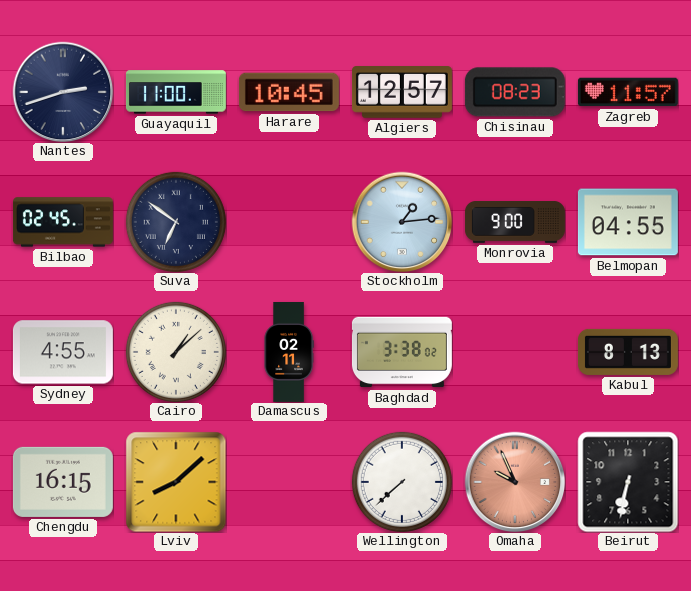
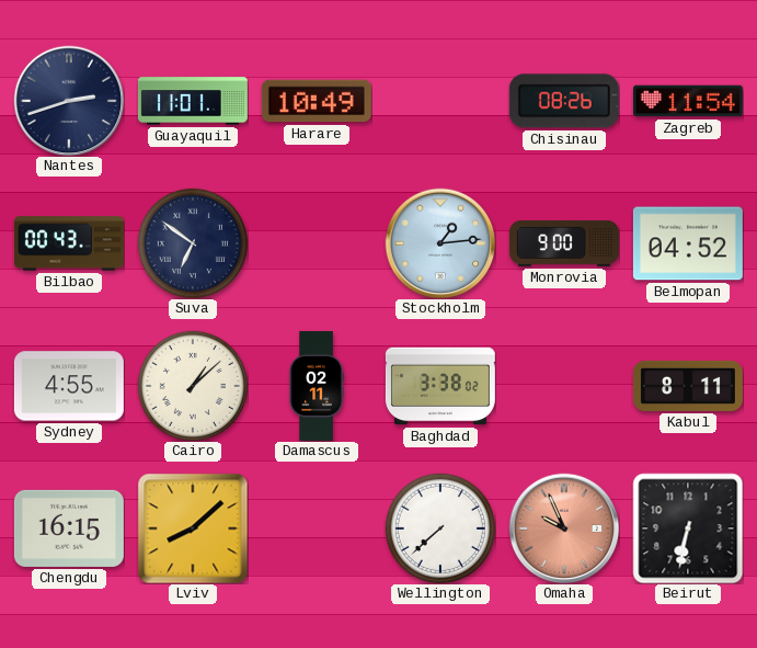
Guayaquil: 11:00 -> 11:01 (193, 101)
Harare: 10:45 -> 10:49 (317, 101)
Algiers: 12:57 -> none (402, 92)
Chisinau: 08:23 -> 08:26 (564, 101)
Zagreb: 11:57 -> 11:54 (688, 101)
Bilbao: 02:45 -> 00:43 (69, 243)
Belmopan: 04:55 -> 04:52 (688, 243)
Kabul: 8:13 -> 8:11 (688, 386)
